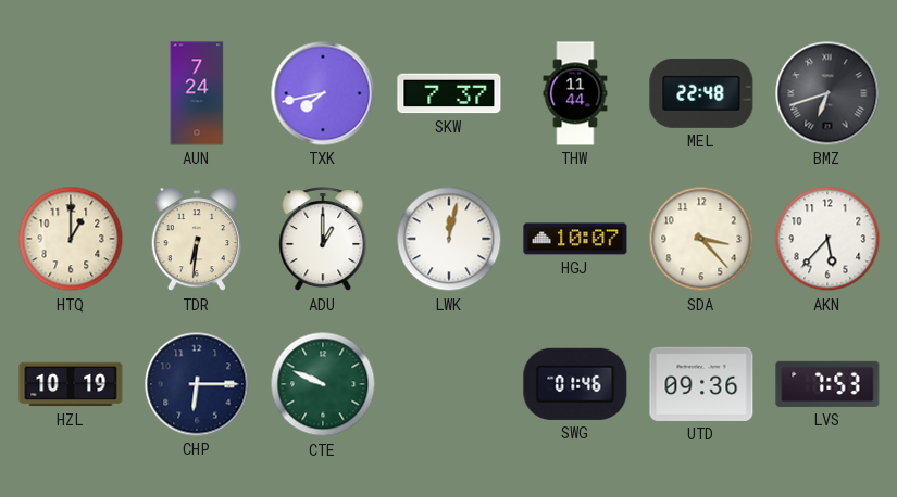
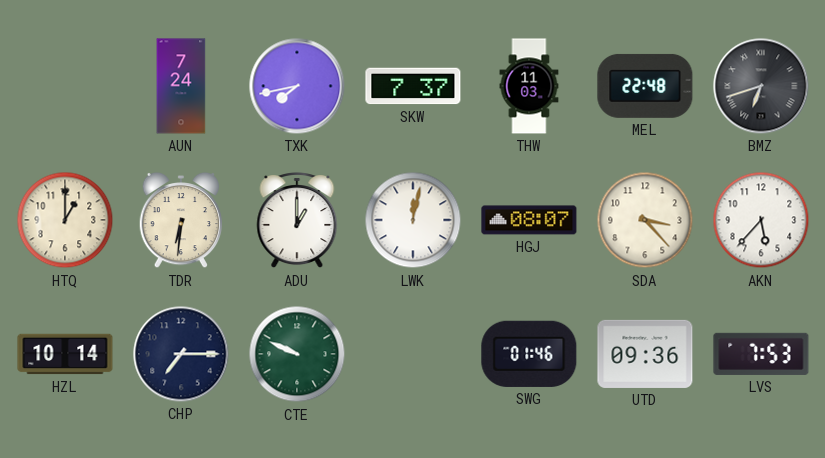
THW: 11:44 -> 11:03 (529, 86)
HGJ: 10:07 -> 08:07 (529, 220)
HZL: 10:19 -> 10:14 (65, 354)
CHP: 6:15 -> 7:15 (181, 354)
